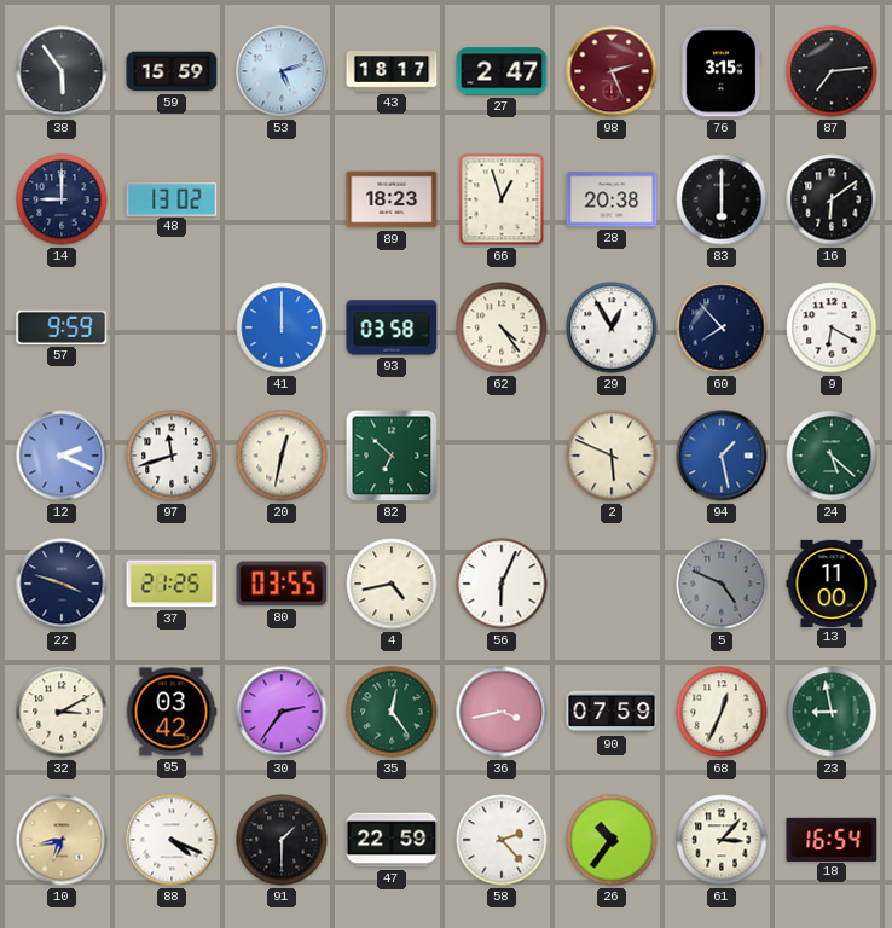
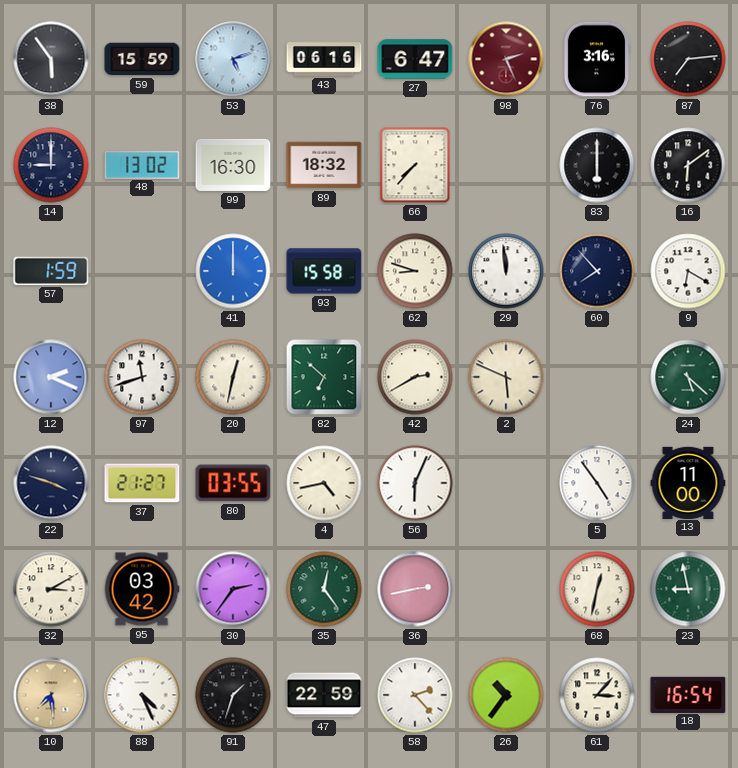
43: 18:17 -> 06:16 (324, 60)
27: 2:47 -> 6:47 (415, 59)
76: 3:15 -> 3:16 (597, 59)
99: none -> 16:30 (233, 165)
89: 18:23 -> 18:32 (324, 165)
66: 12:57 -> 7:37 (415, 165)
28: 20:38 -> none (612, 199)
57: 9:59 -> 1:59 (51, 271)
93: 03:58 -> 15:58 (324, 271)
62: 4:24 -> 8:48 (415, 271)
29: 12:55 -> 11:59 (506, 271)
42: none -> 2:40 (415, 377)
94: 1:28 -> none (722, 456)
37: 21:25 -> 21:27 (142, 483)
5: 4:49 -> 4:54 (597, 483)
5 dial: grey -> white (597, 483)
36: 3:43 -> 2:43 (415, 589)
90: 07:59 -> none (612, 712)
68: 12:34 -> 12:32 (597, 589)
10: 6:43 -> 7:29 (51, 695)
88: 4:19 -> 4:26 (142, 695)
91: 1:30 -> 1:33 (233, 695)
